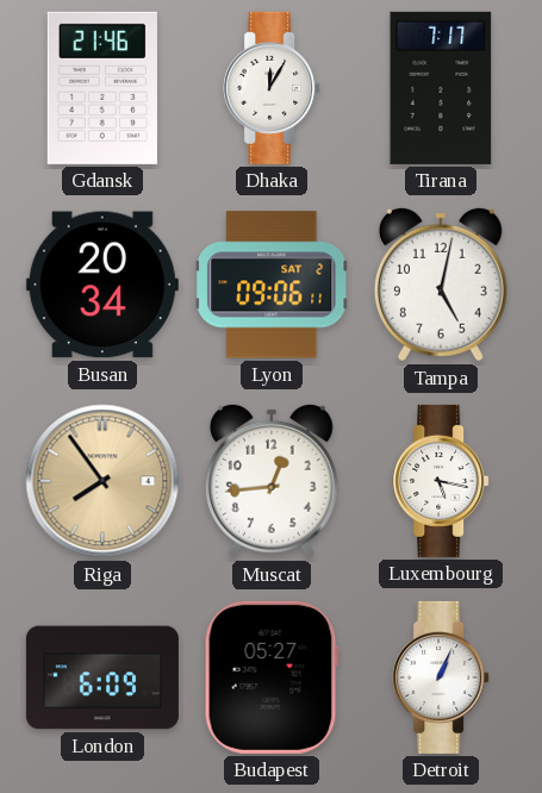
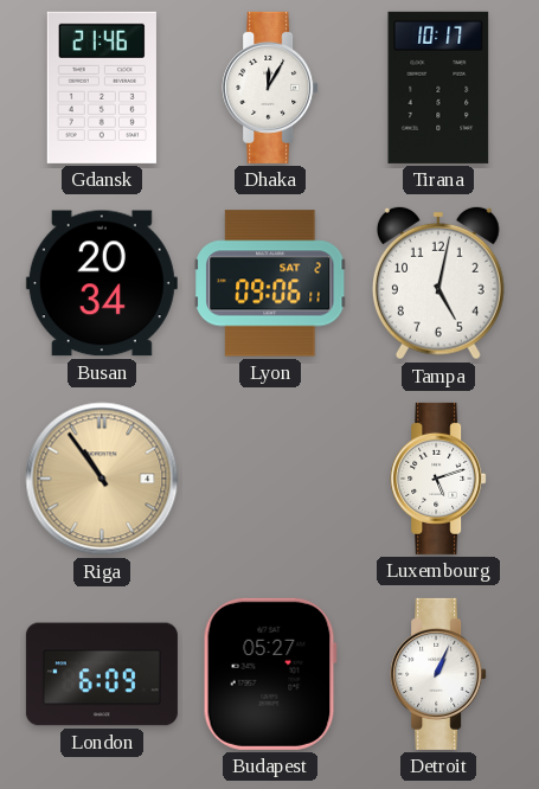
Tirana: 7:17 -> 10:17 (438, 88)
Riga: 7:54 -> 10:54 (102, 479)
Muscat: 12:44 -> none (272, 481)
Luxembourg: 5:17 -> 5:12 (438, 479)
